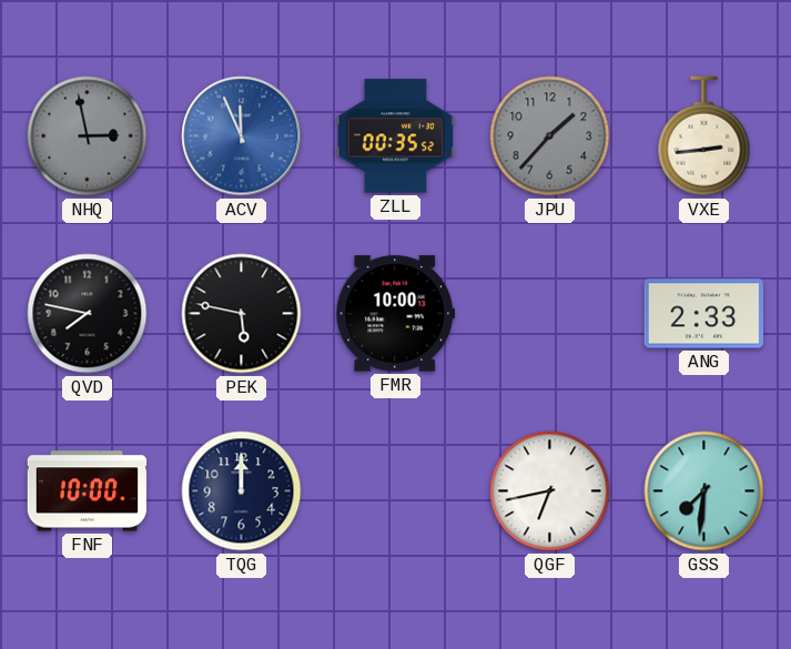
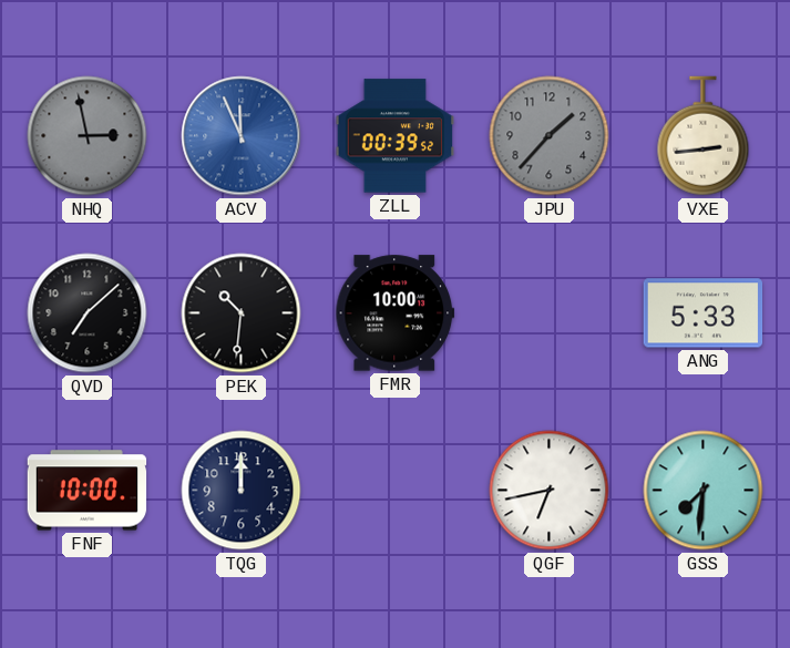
ZLL: 00:35 -> 00:39 (396, 136)
QVD: 7:47 -> 7:08 (88, 313)
PEK: 5:47 -> 10:31 (242, 313)
ANG: 2:33 -> 5:33 (704, 313)
